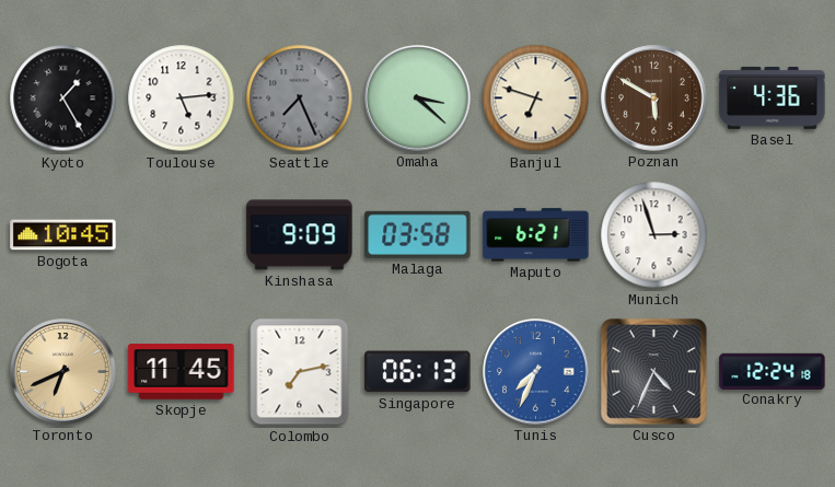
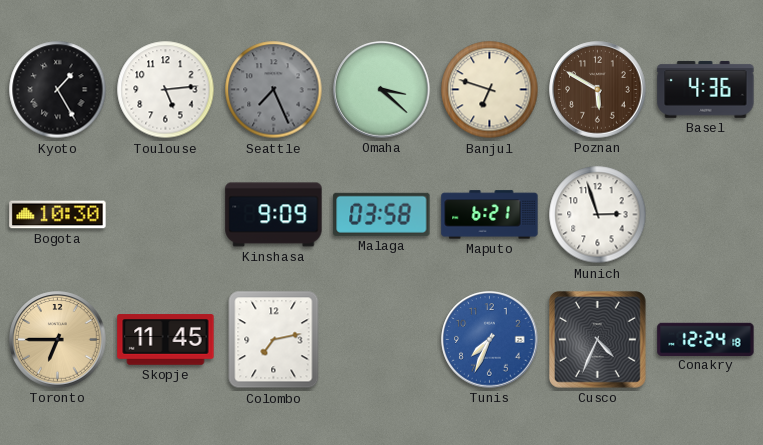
Bogota: 10:45 -> 10:30 (58, 215)
Toronto: 6:41 -> 6:45 (58, 340)
Singapore: 06:13 -> none (418, 372)
